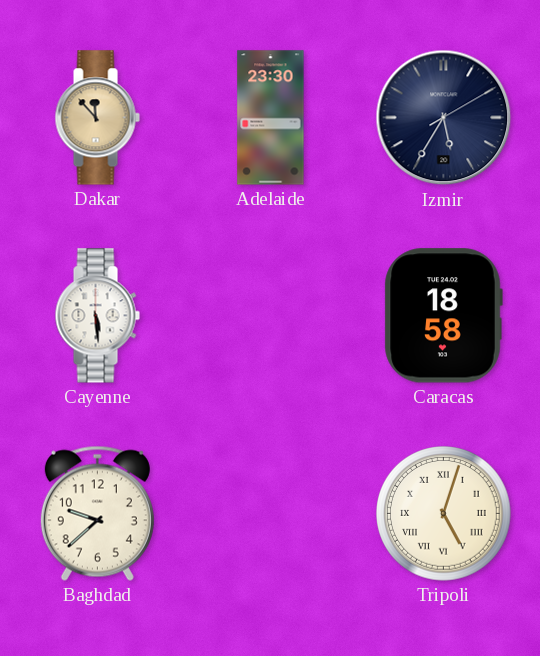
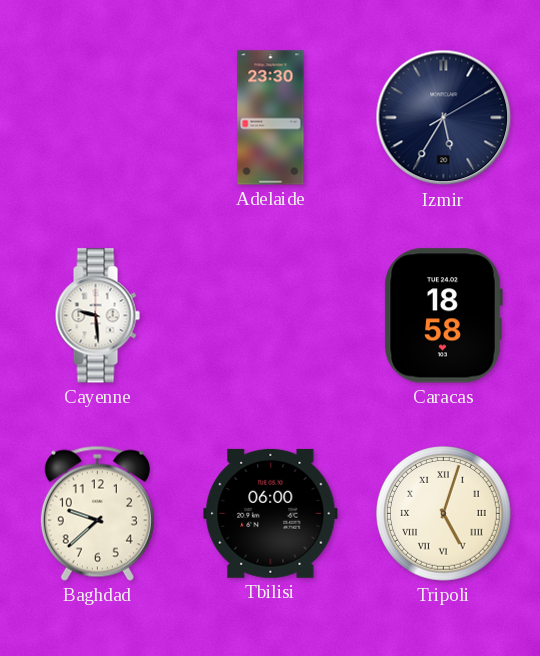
Dakar: 11:53 -> none (97, 118)
Cayenne: 5:29 -> 9:29 (97, 316)
Tbilisi: none -> 06:00 (271, 513)
